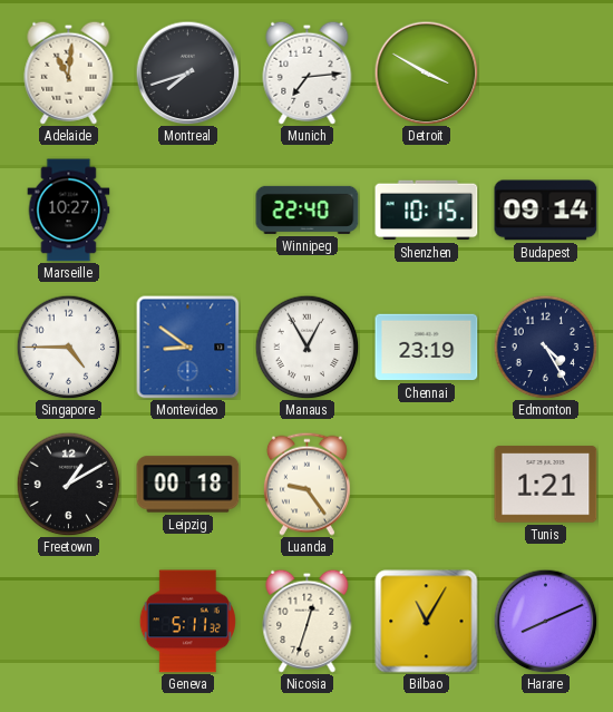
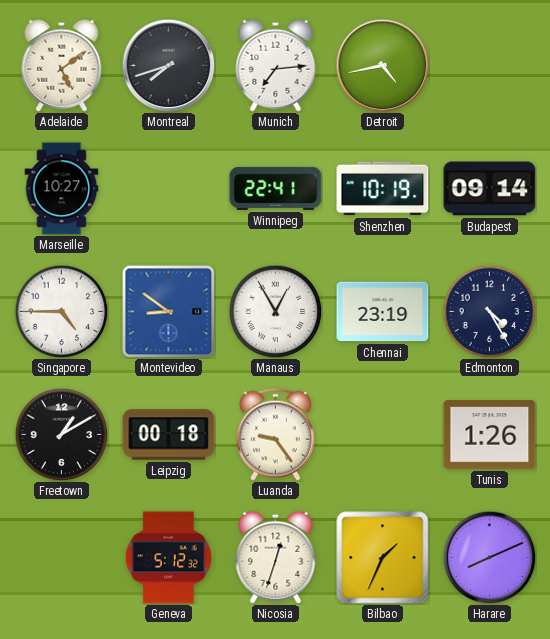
Adelaide: 11:01 -> 5:09 (62, 65)
Detroit: 3:50 -> 4:43 (382, 65)
Winnipeg: 22:40 -> 22:41 (276, 188)
Shenzhen: 10:15 -> 10:19 (383, 189)
Tunis: 1:21 -> 1:26 (490, 435)
Geneva: 5:11 -> 5:12 (168, 558)
Bilbao: 11:05 -> 1:34 (383, 558)
